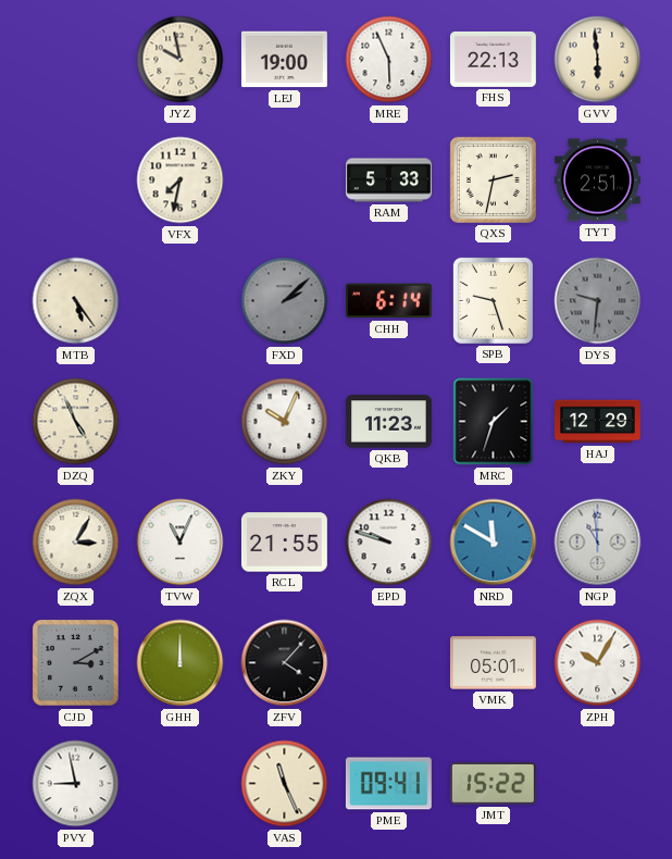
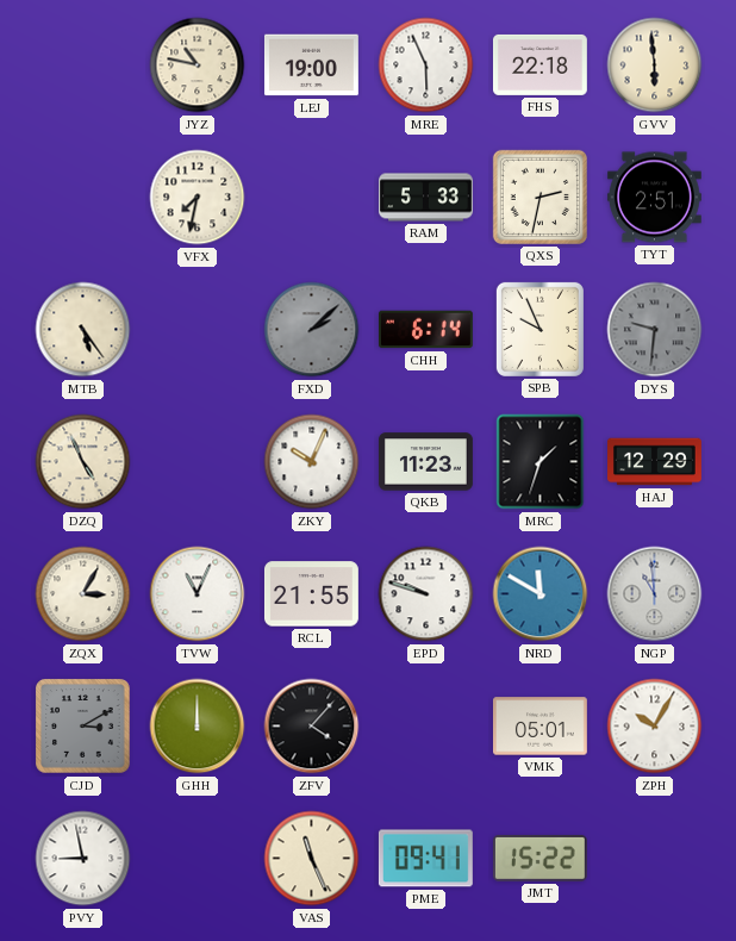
JYZ: 9:58 -> 10:47 (198, 66)
FHS: 22:13 -> 22:18 (539, 64)
SPB: 9:27 -> 9:56 (539, 329)
